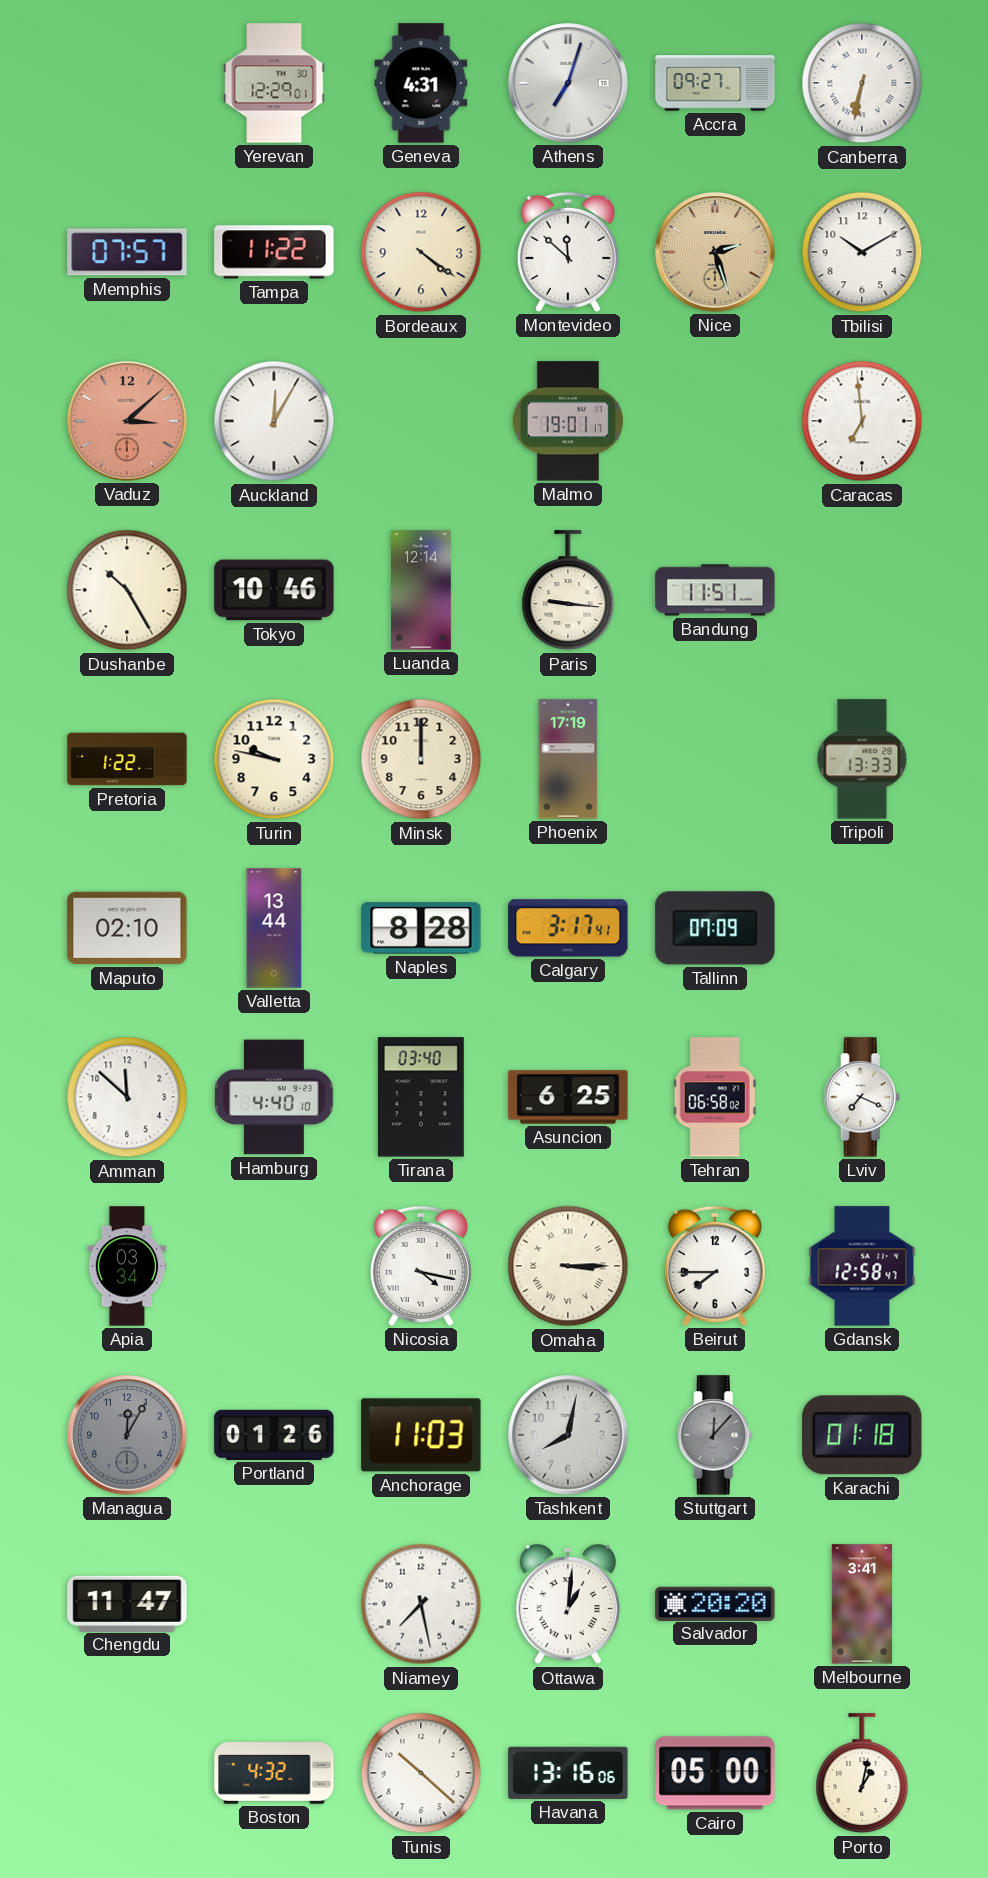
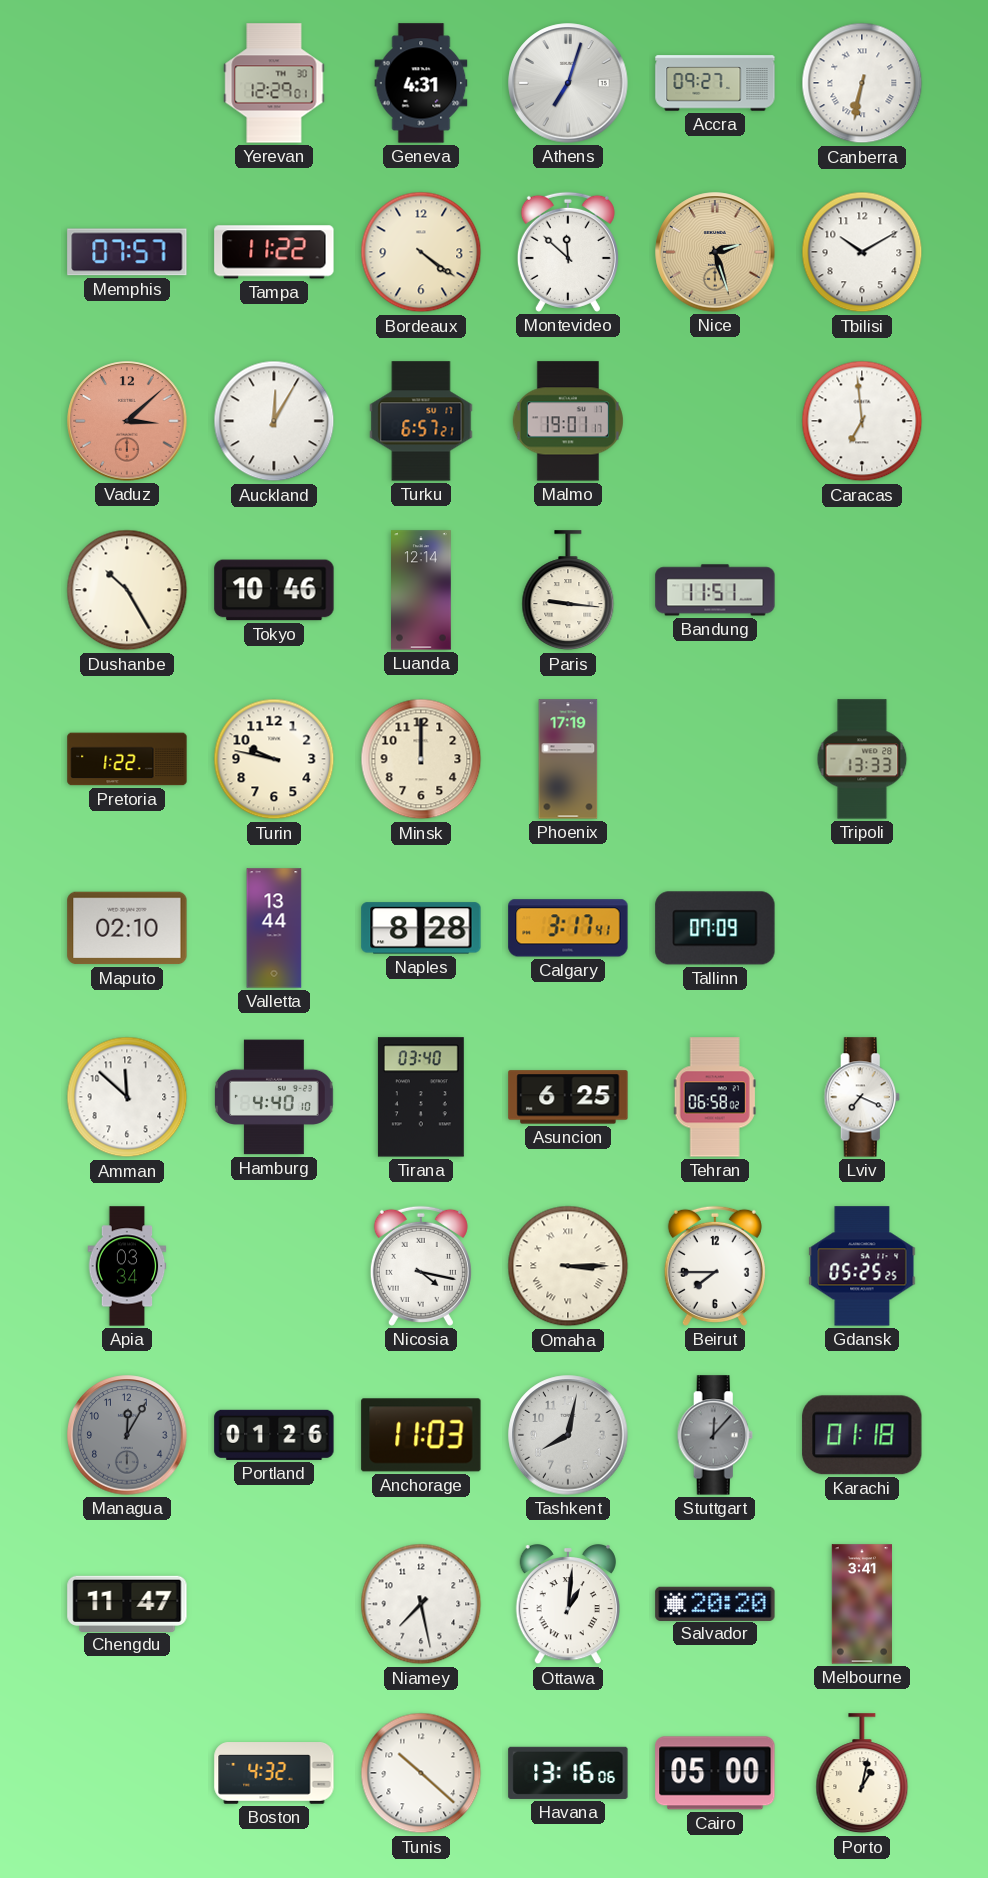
Turku: none -> 6:57 (421, 421)
Gdansk: 12:58 -> 05:25 (862, 1266)
